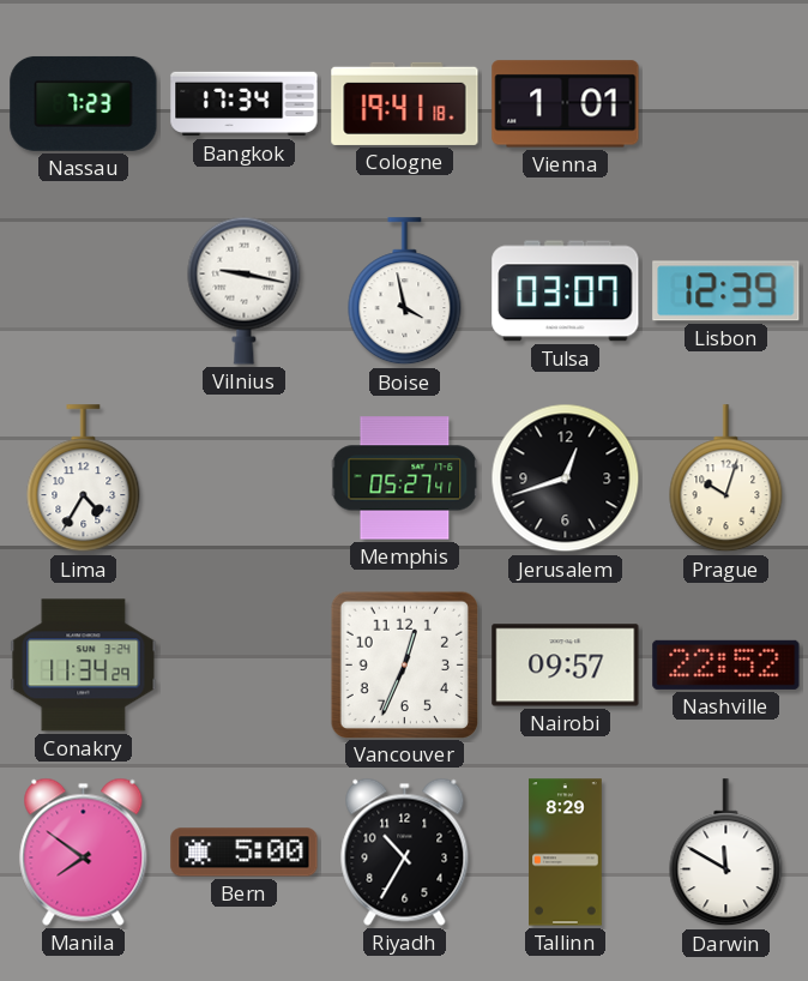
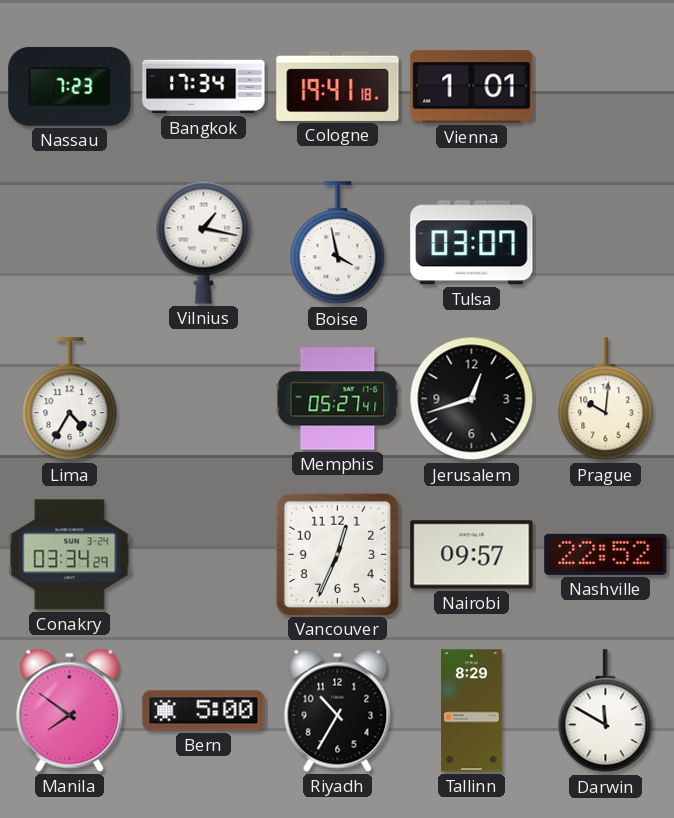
Vilnius: 9:17 -> 1:17 (204, 242)
Lisbon: 12:39 -> none (726, 291)
Prague: 10:03 -> 10:01 (606, 399)
Conakry: 11:34 -> 03:34 (70, 555)
